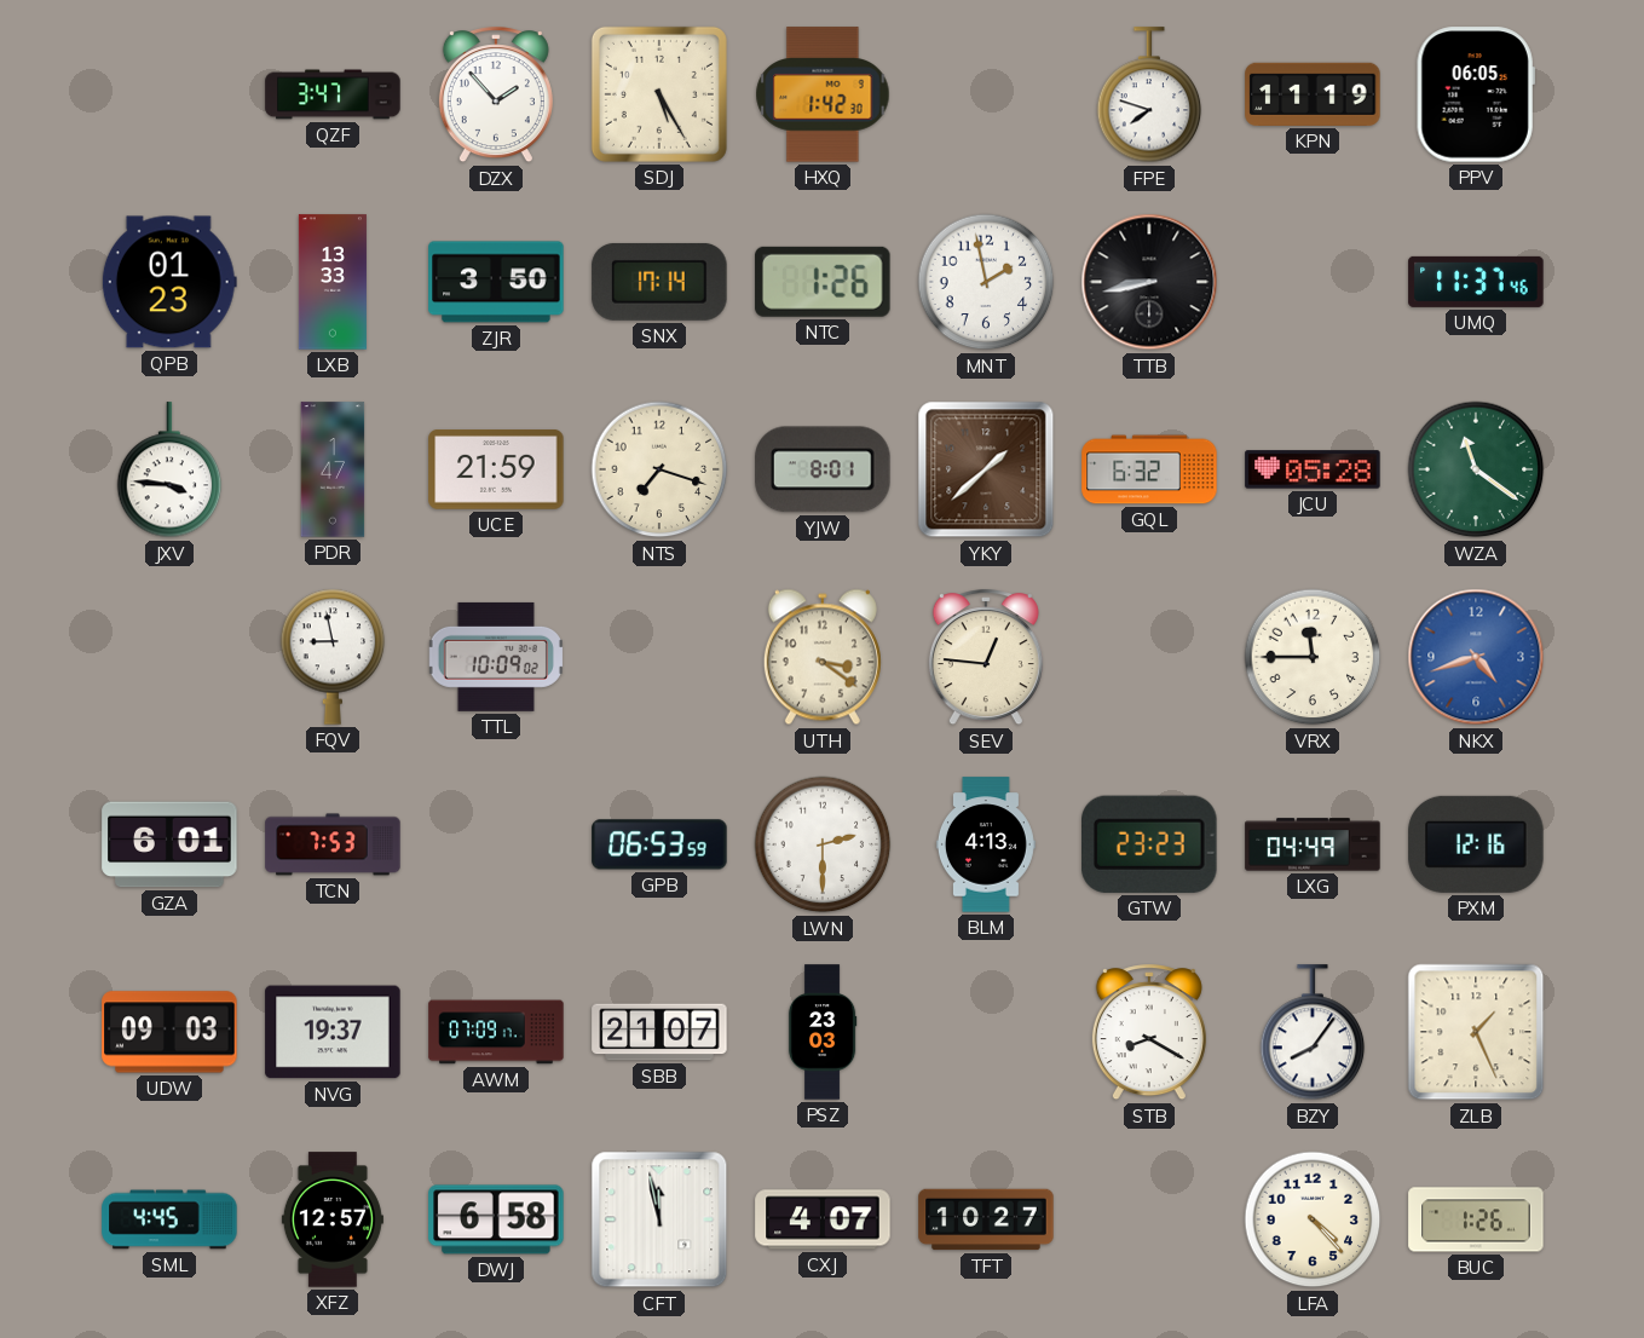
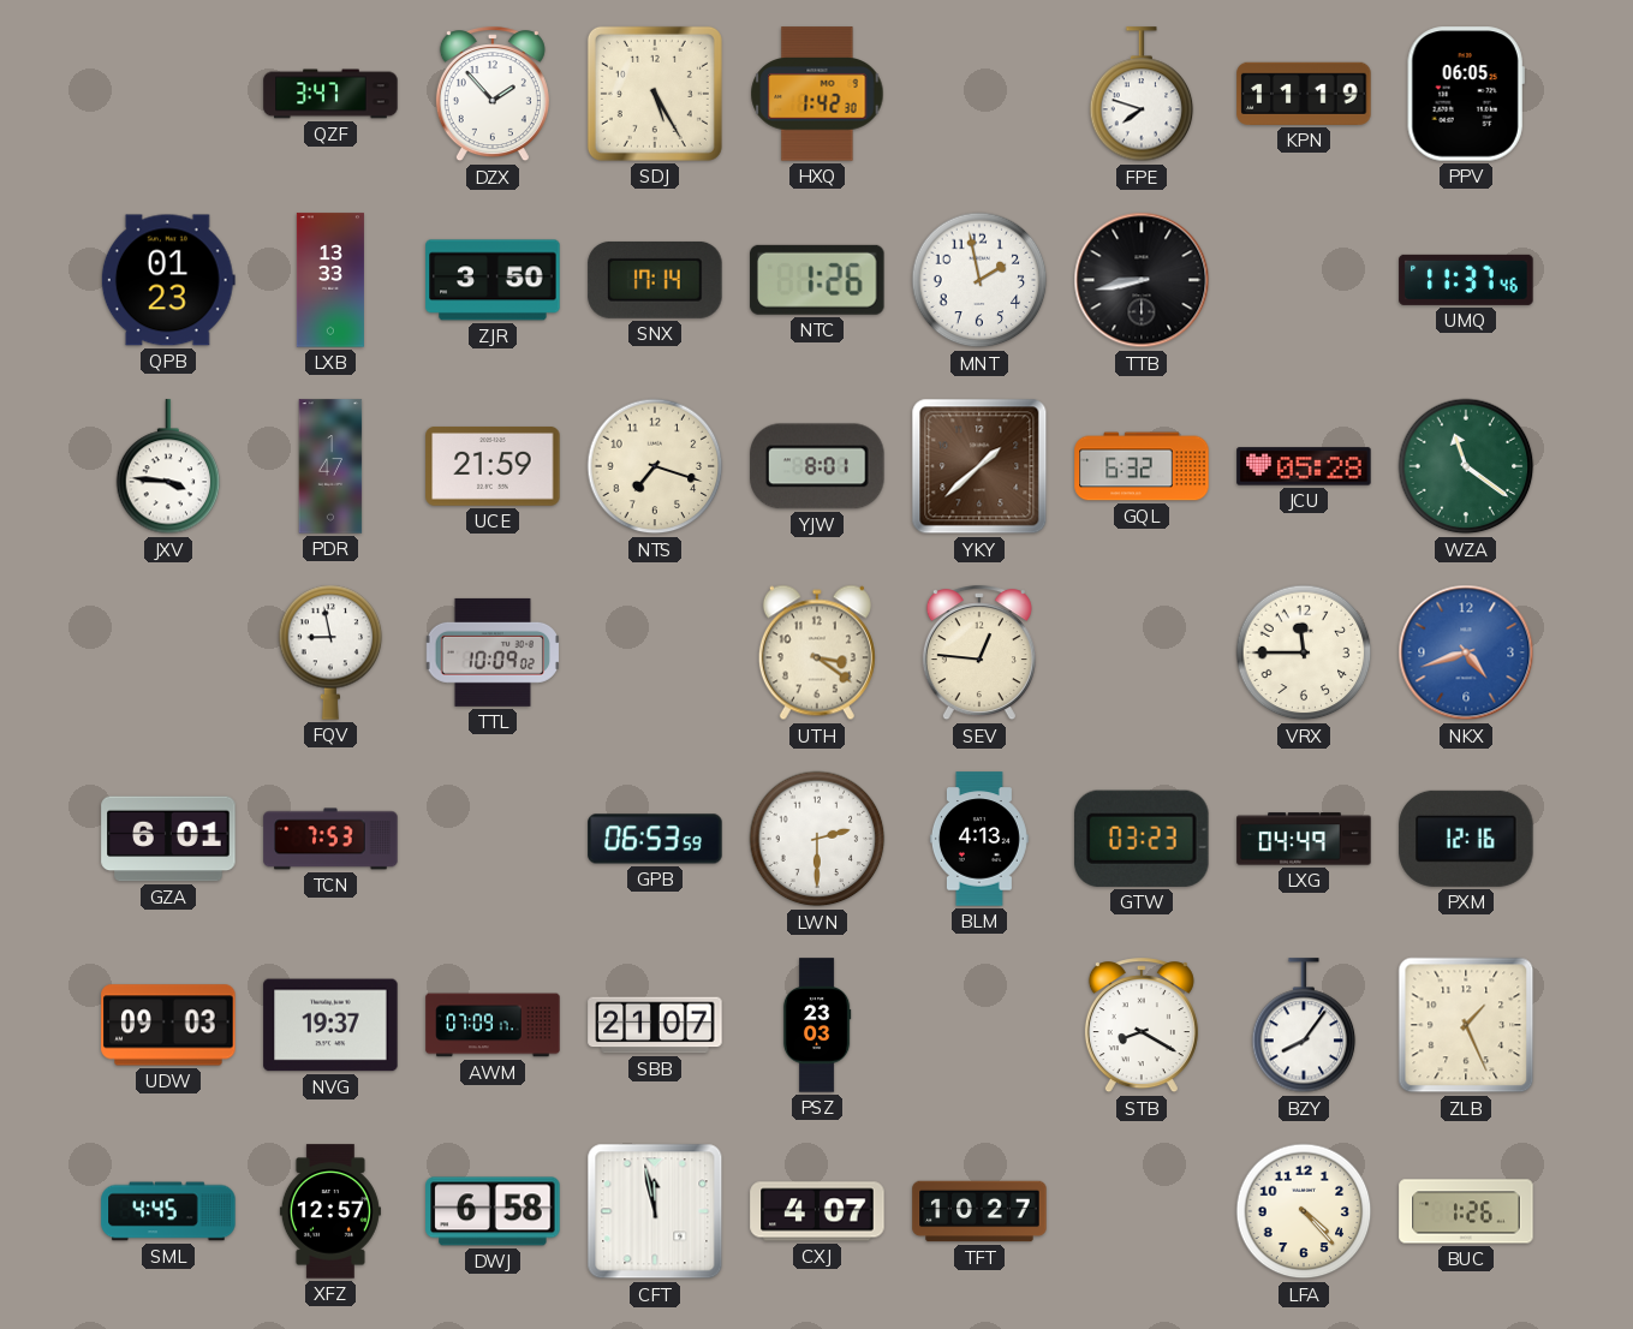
GTW: 23:23 -> 03:23 (1142, 839)
